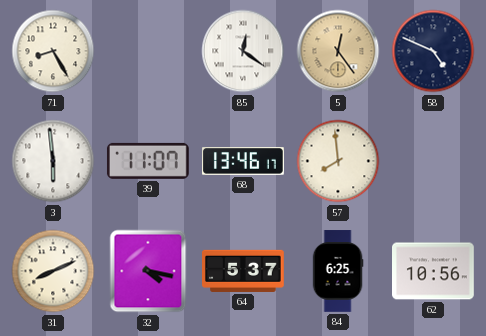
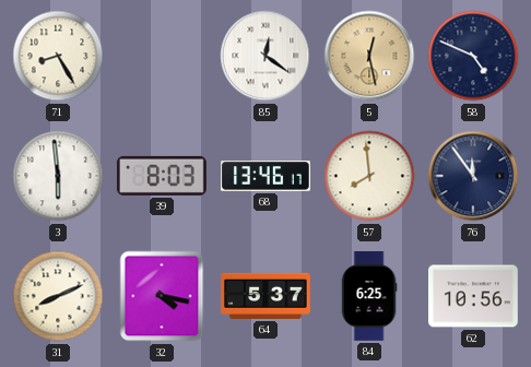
5: 12:24 -> 12:28 (369, 56)
39: 11:07 -> 8:03 (162, 176)
76: none -> 11:54 (473, 176)
